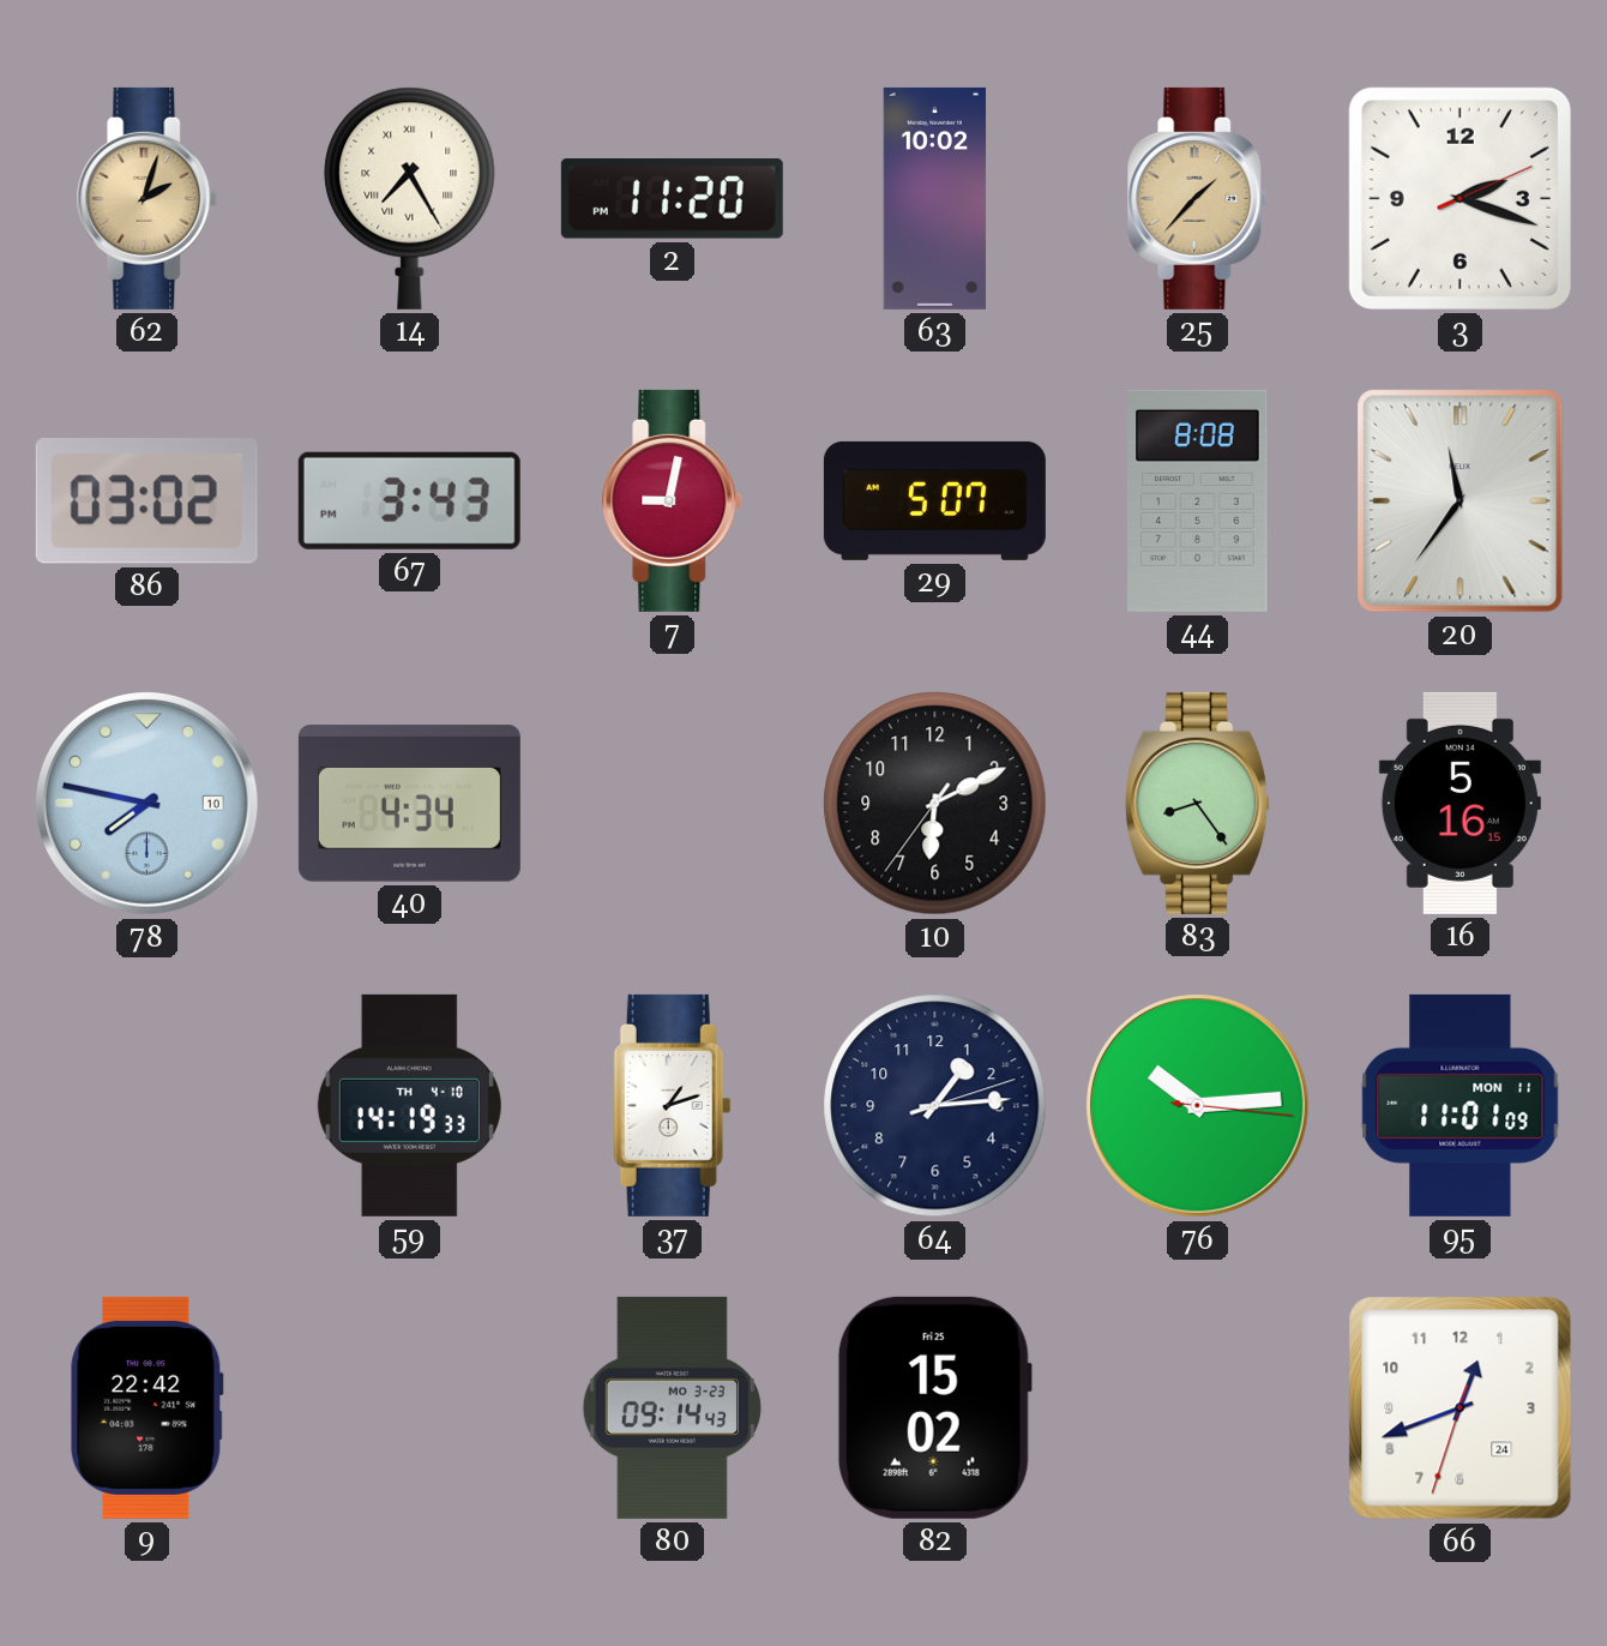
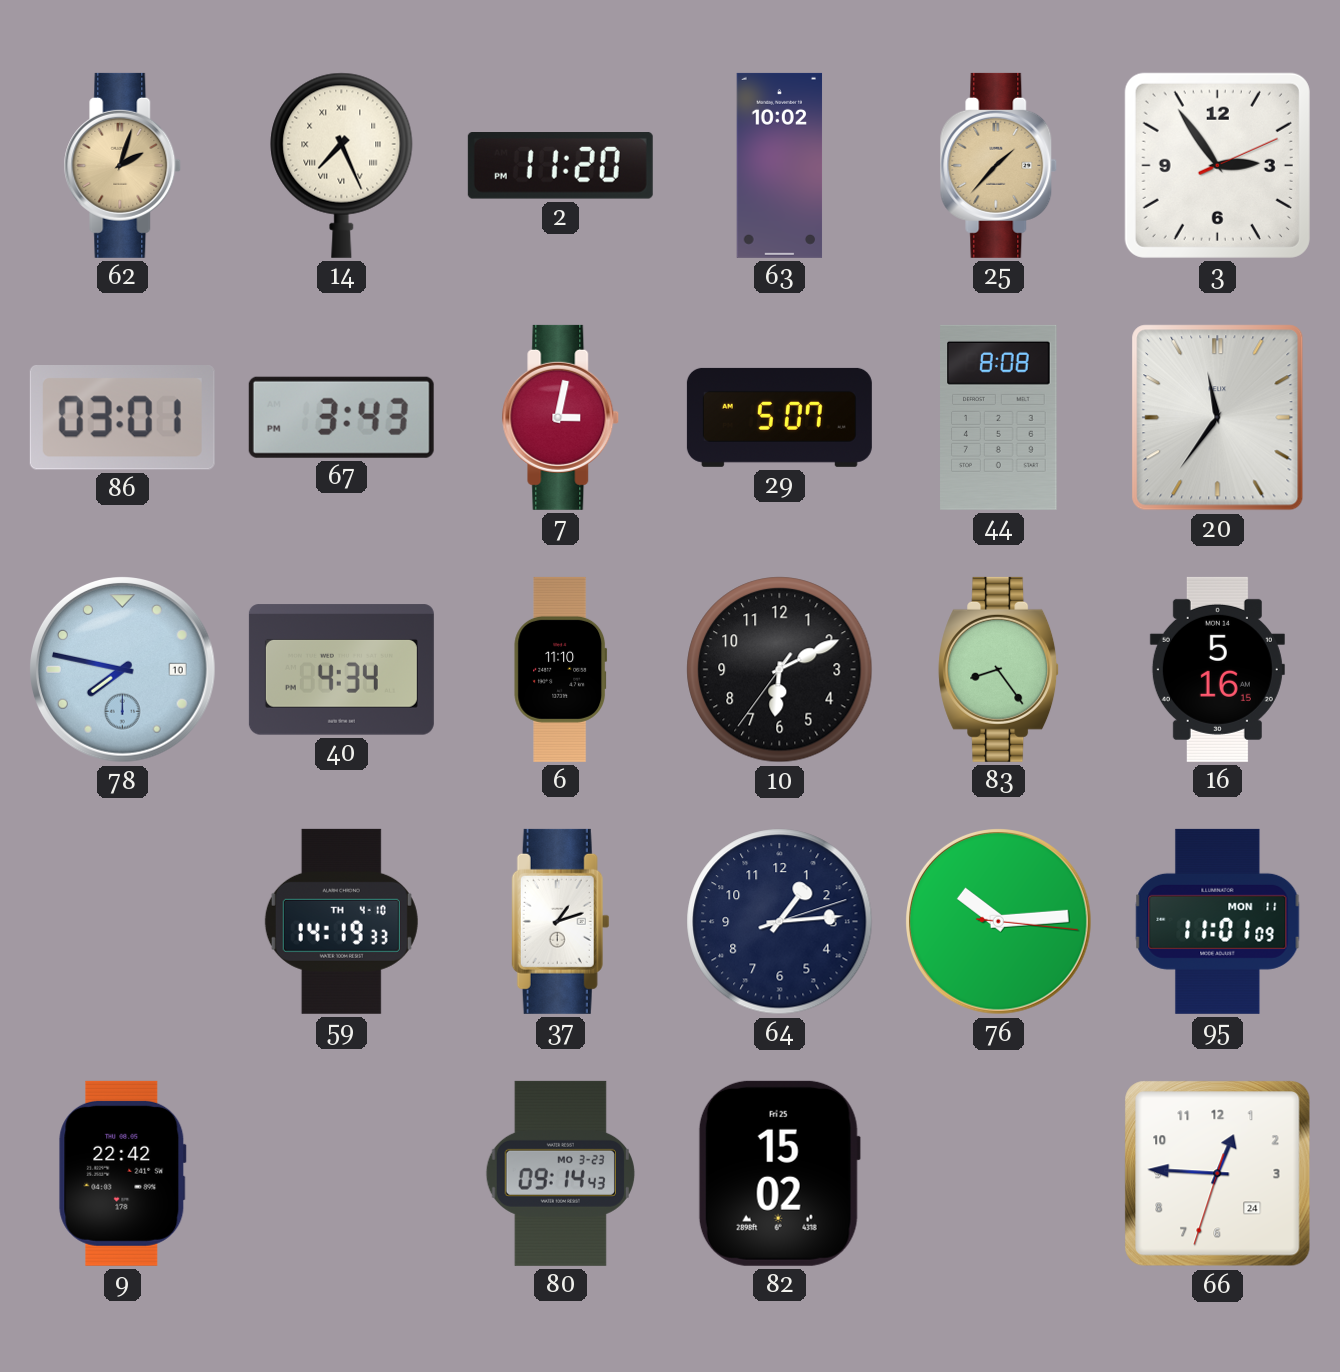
14: 7:25 -> 7:26 (342, 165)
3: 2:18 -> 2:54 (1217, 165)
86: 03:02 -> 03:01 (122, 418)
7: 9:02 -> 3:02 (561, 417)
6: none -> 11:10 (560, 669)
66: 12:41 -> 12:45 (1218, 1174)
